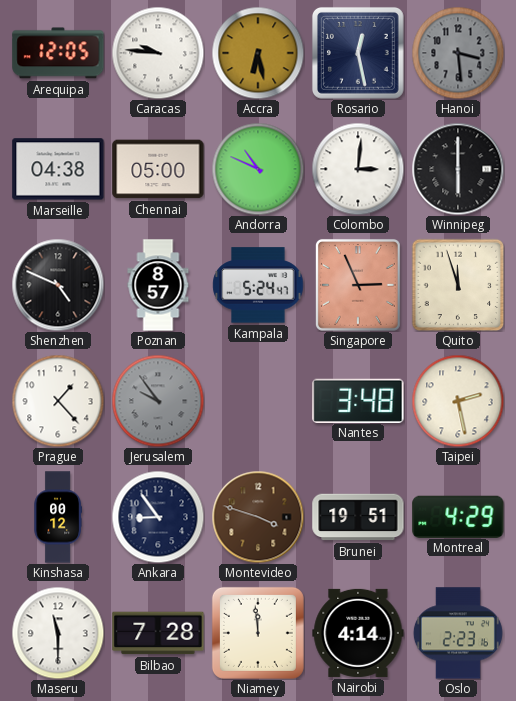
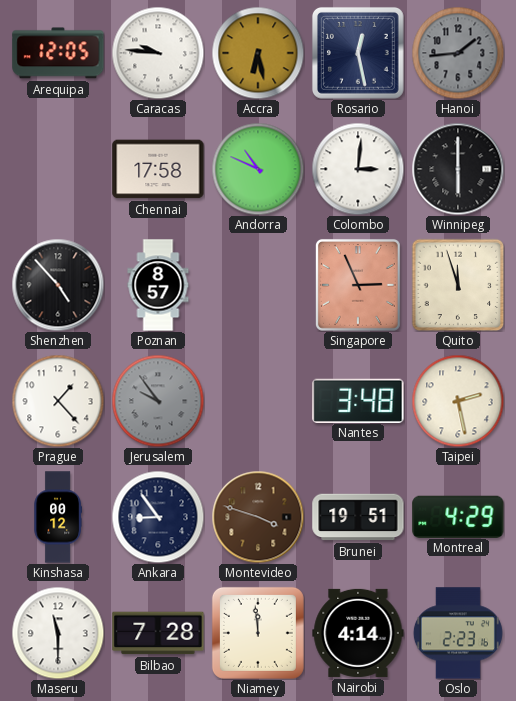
Hanoi: 3:29 -> 1:44 (458, 53)
Marseille: 04:38 -> none (58, 169)
Chennai: 05:00 -> 17:58 (158, 169)
Shenzhen: 4:49 -> 4:53 (58, 285)
Kampala: 5:24 -> none (258, 285)
